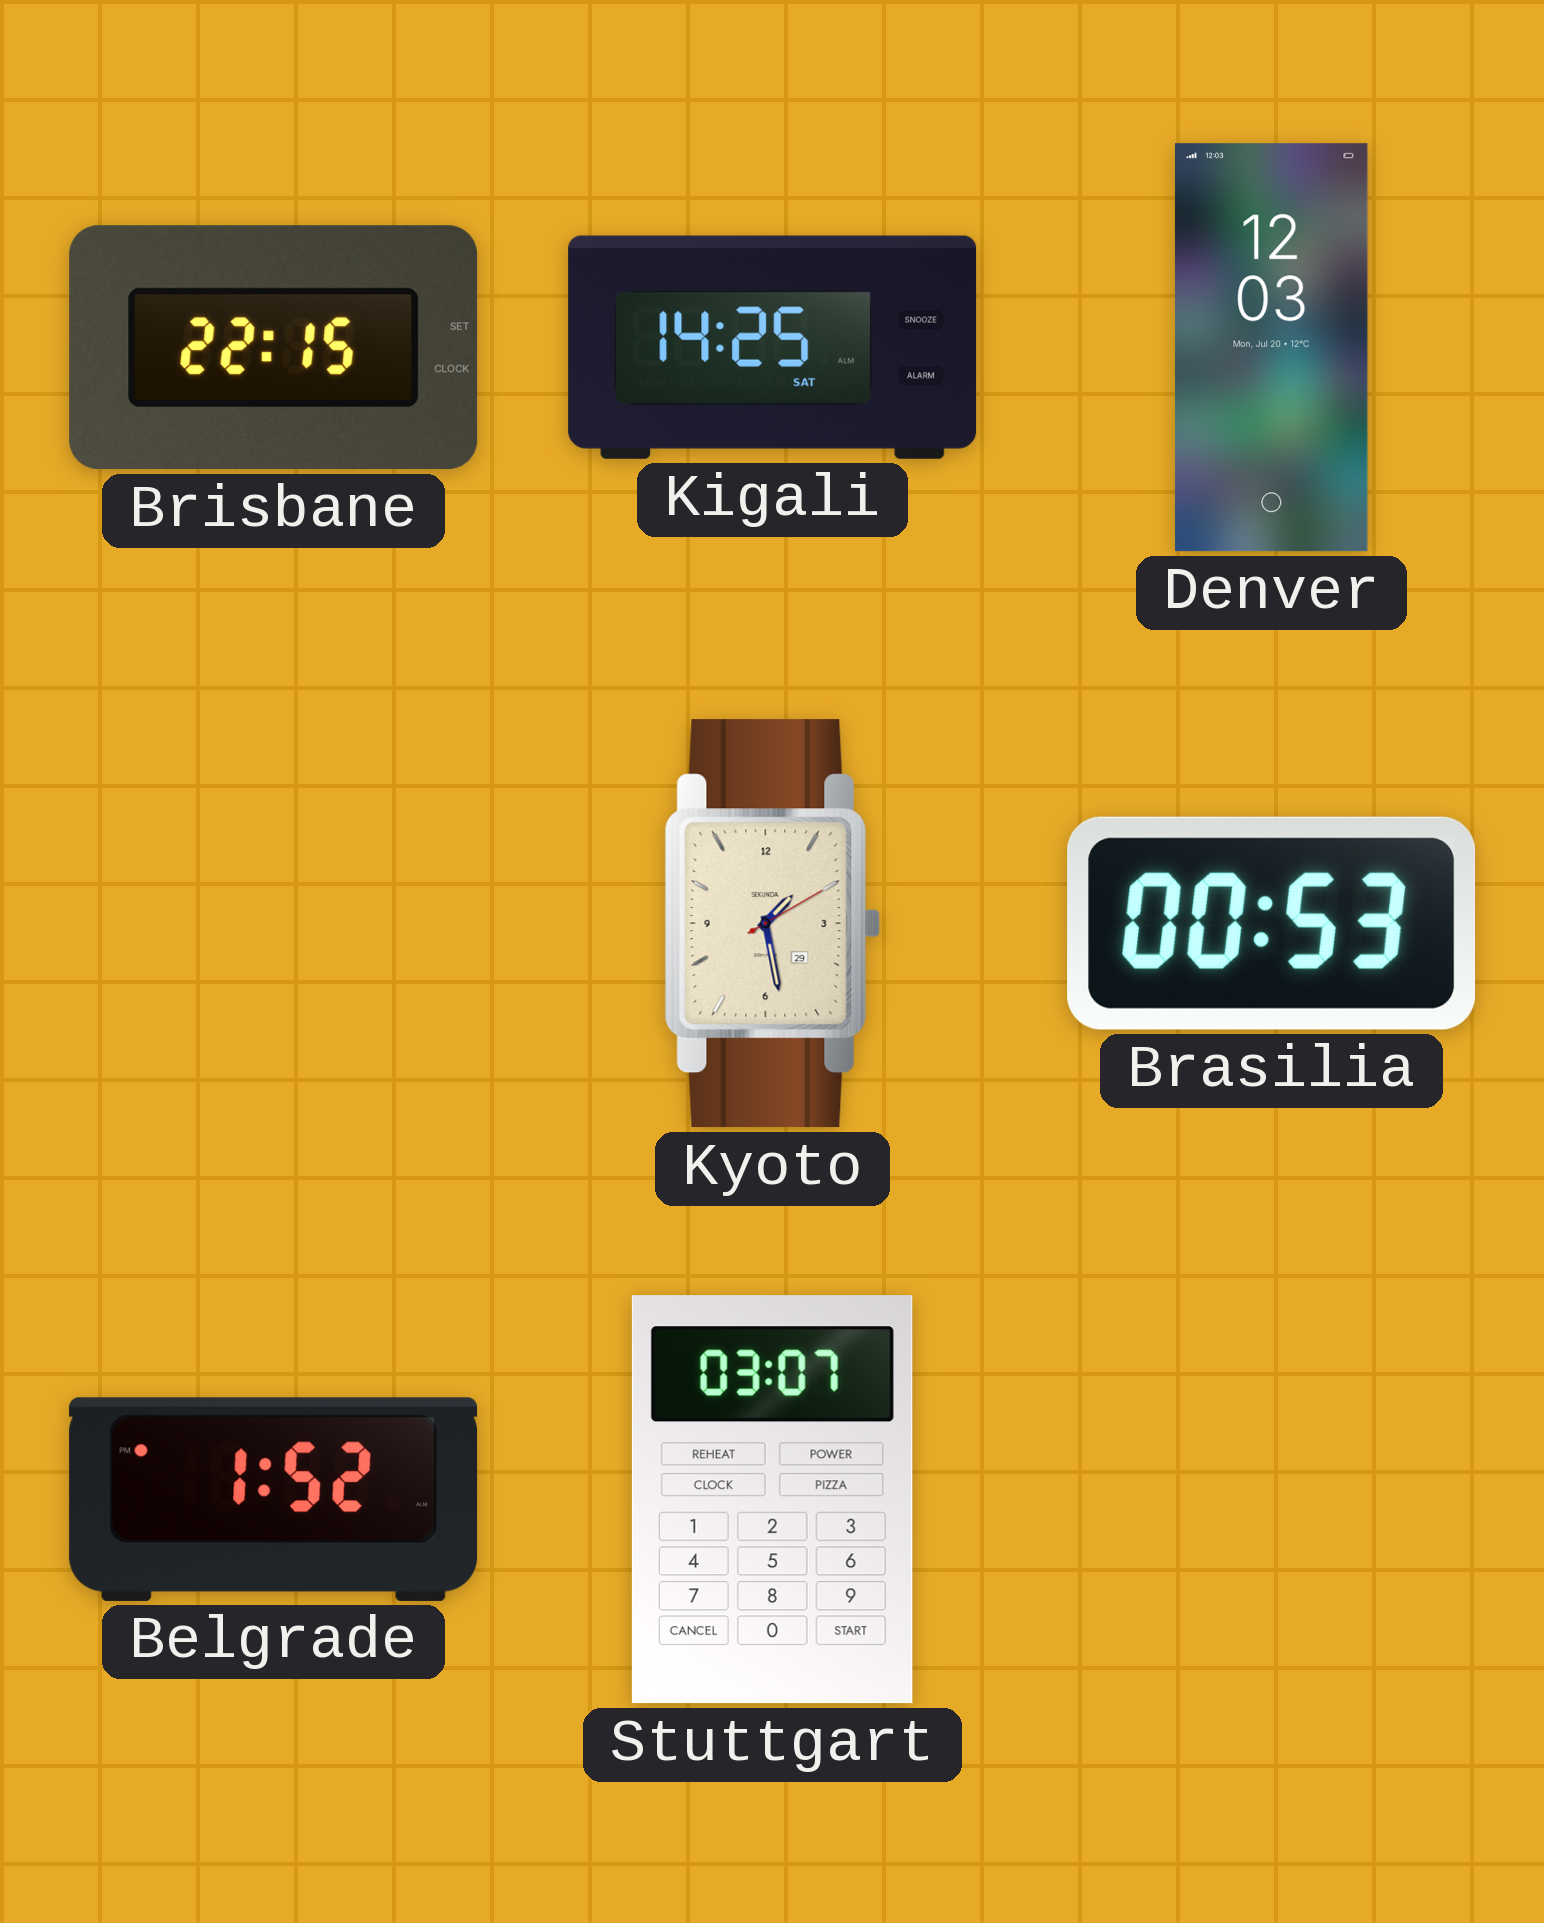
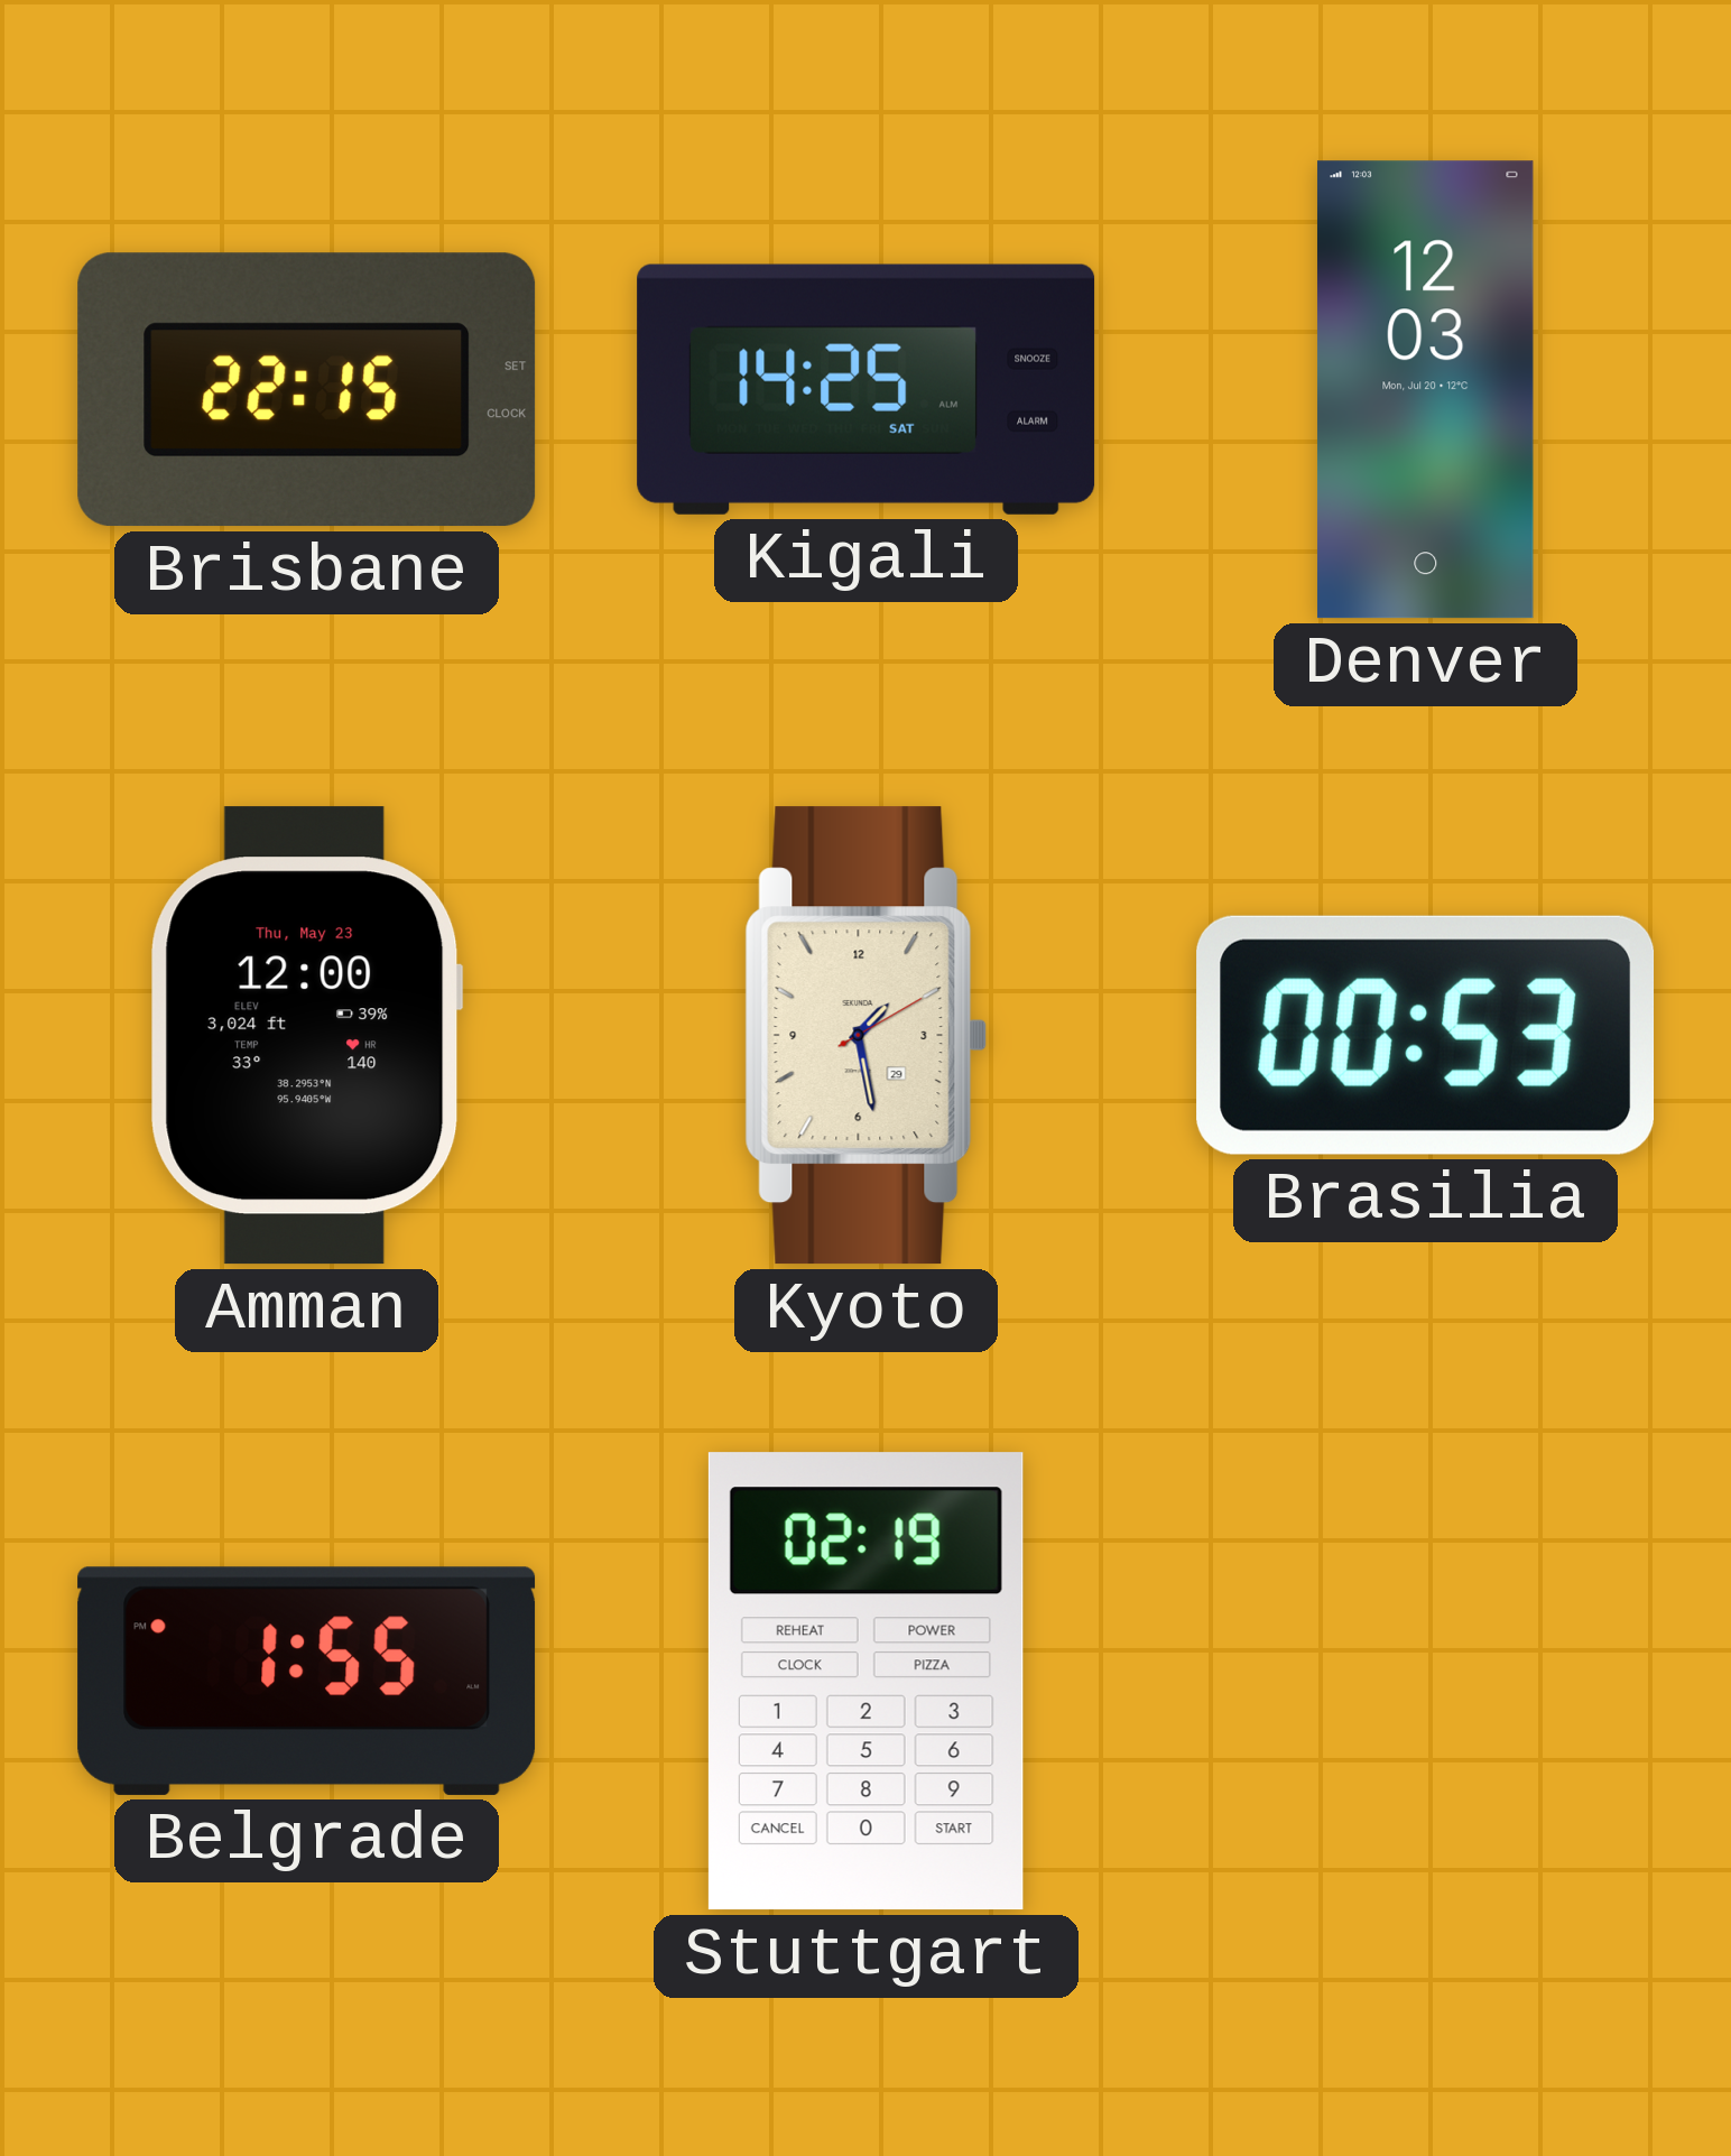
Amman: none -> 12:00 (306, 1036)
Belgrade: 1:52 -> 1:55 (307, 1681)
Stuttgart: 03:07 -> 02:19 (865, 1682)
